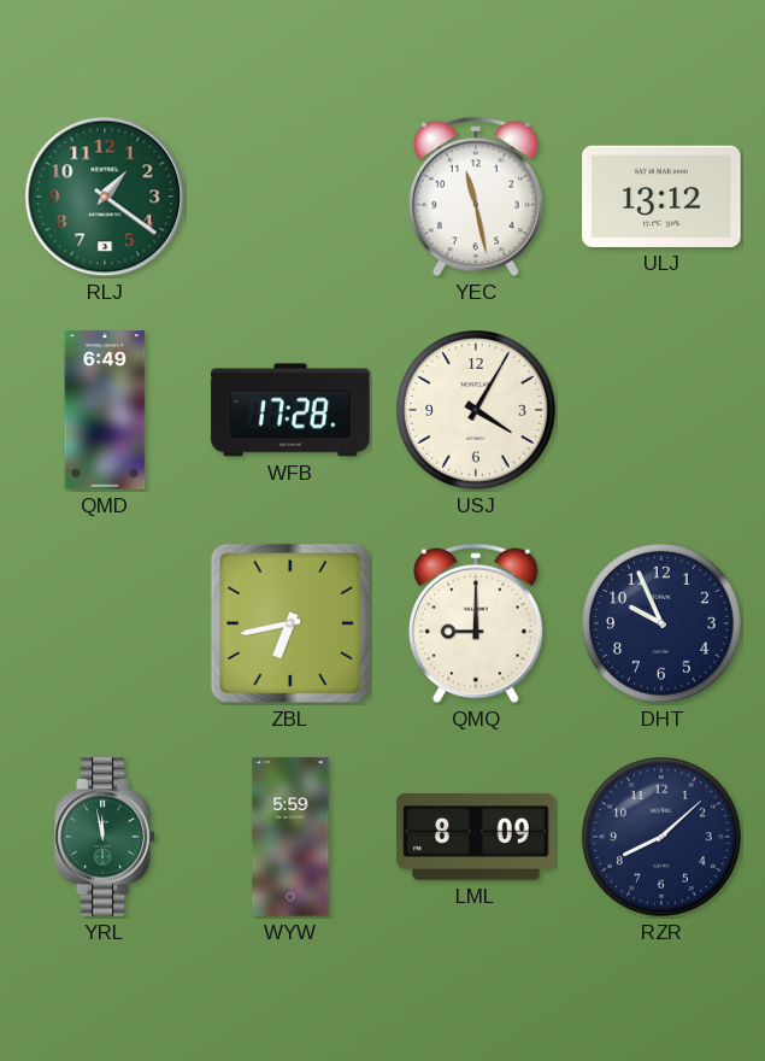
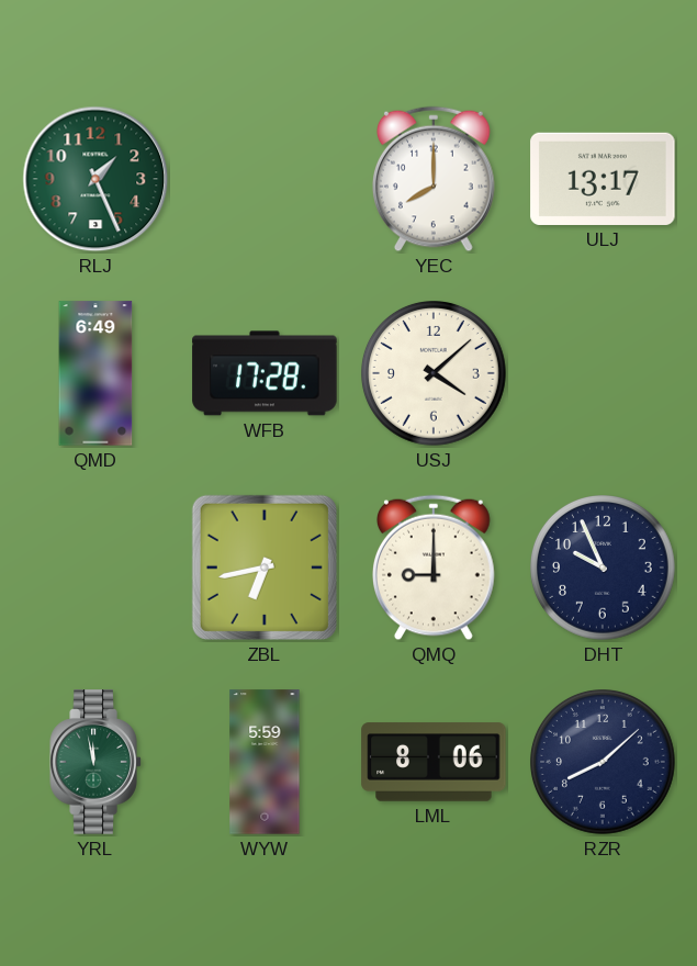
RLJ: 1:21 -> 1:26 (95, 179)
YEC: 11:28 -> 8:00 (435, 179)
ULJ: 13:12 -> 13:17 (603, 179)
USJ: 4:05 -> 4:08 (435, 374)
LML: 8:09 -> 8:06 (434, 762)
